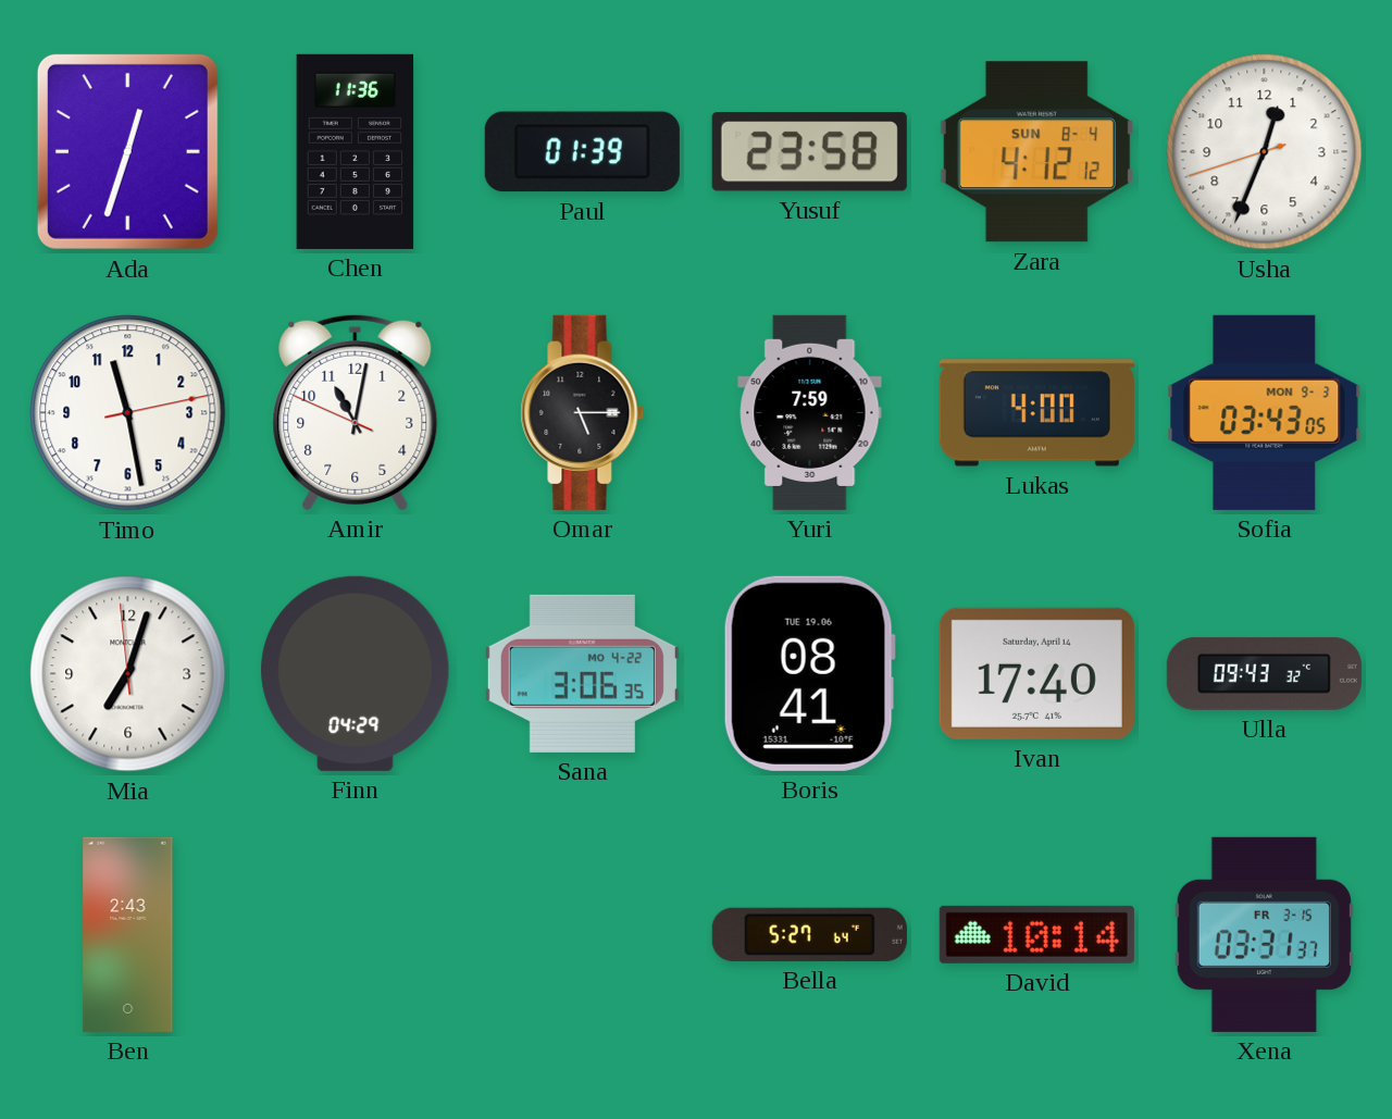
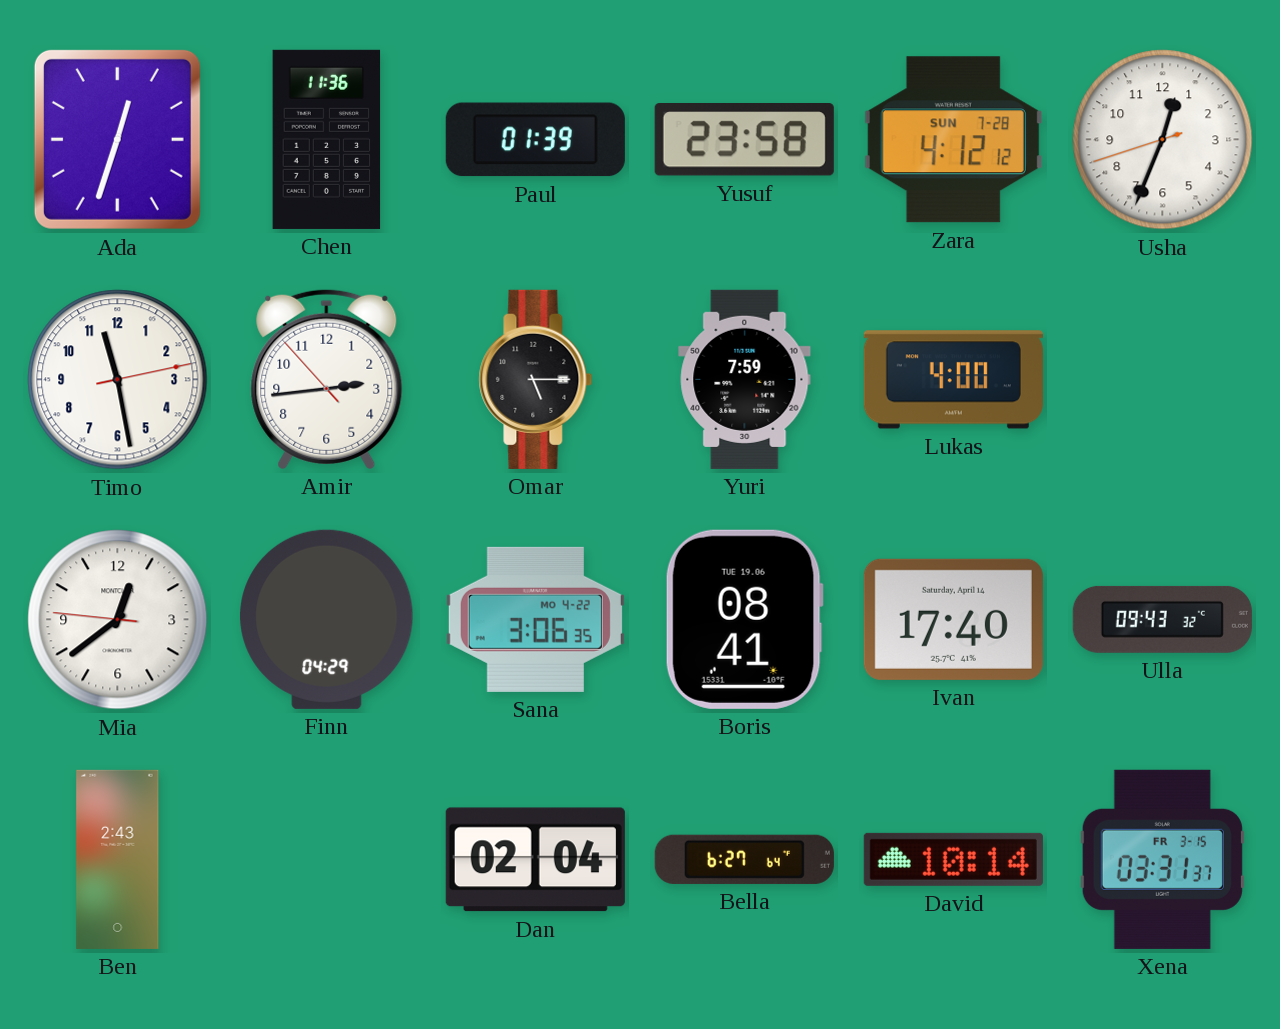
Zara date: SUN 8-4 -> SUN 7-28 (953, 140)
Amir: 11:01 -> 2:43 (327, 379)
Sofia: 03:43 -> none (1265, 412)
Mia: 7:02 -> 12:38 (118, 620)
Dan: none -> 02:04 (535, 860)
Bella: 5:27 -> 6:27 (744, 859)
